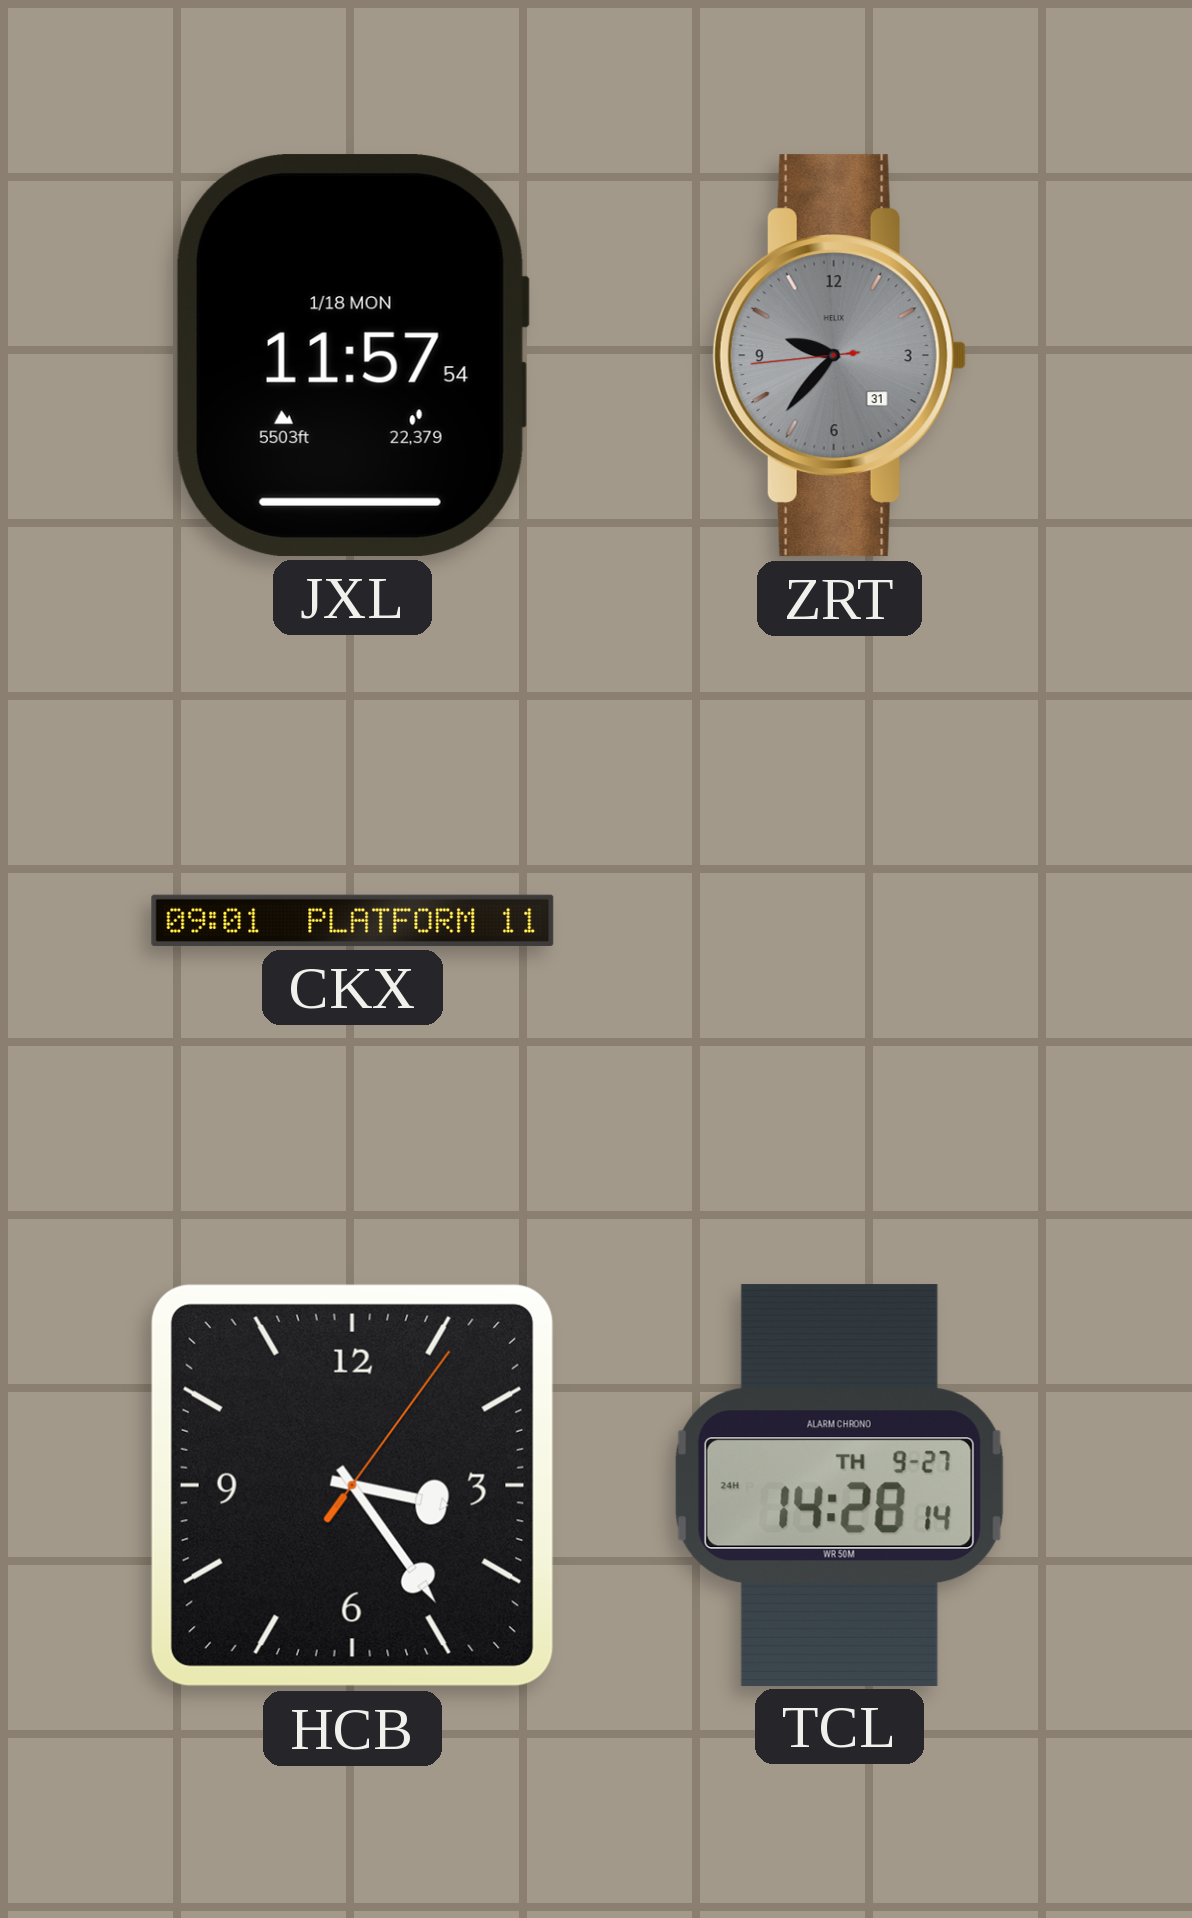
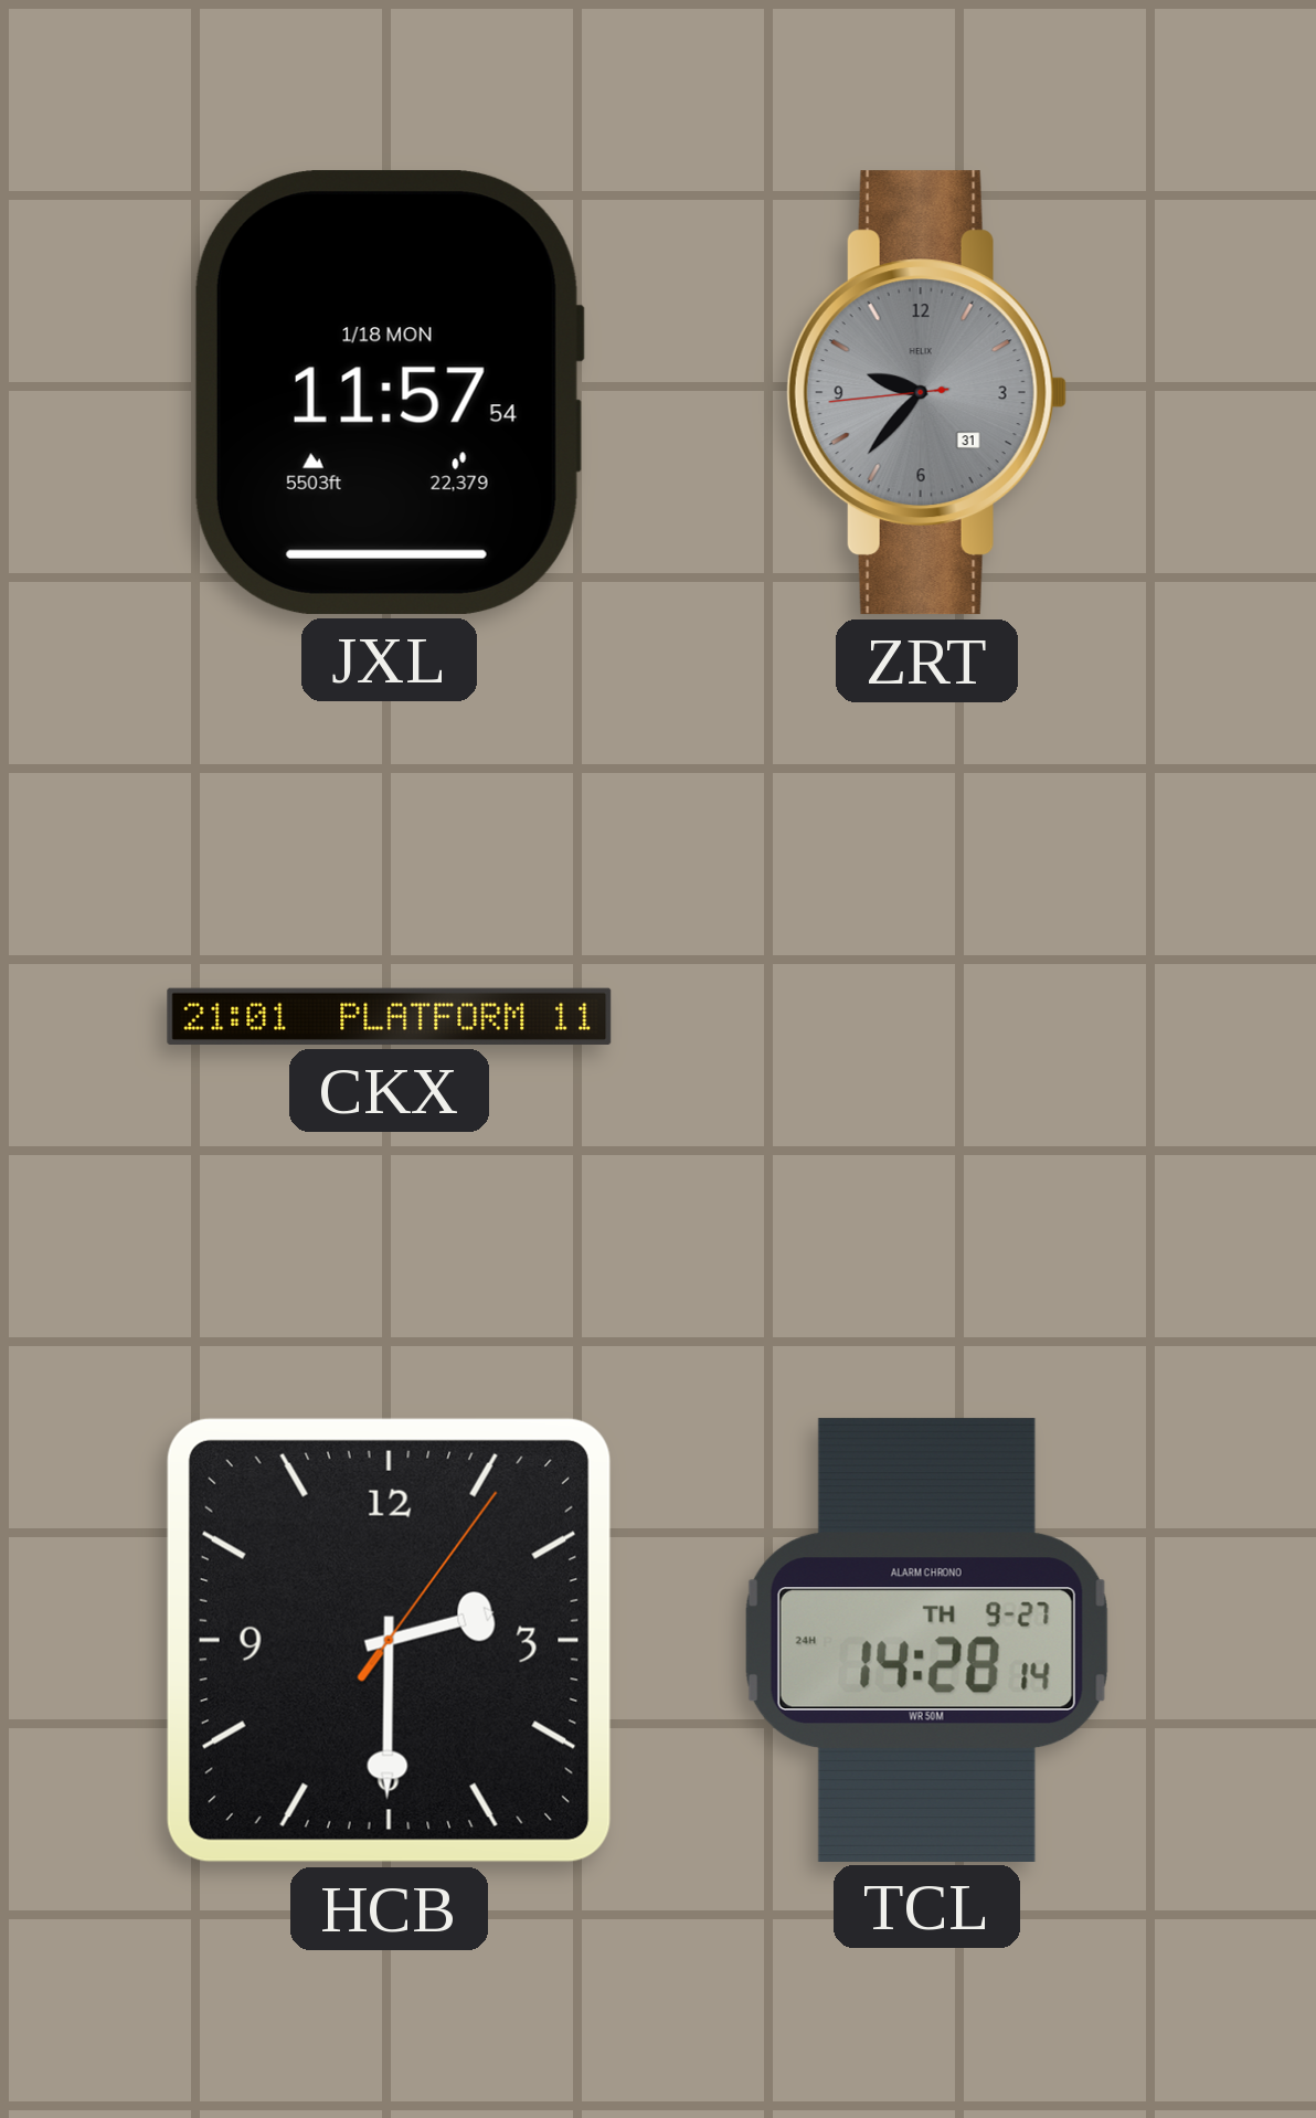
CKX: 09:01 -> 21:01 (390, 1016)
HCB: 3:24 -> 2:30 (389, 1640)
